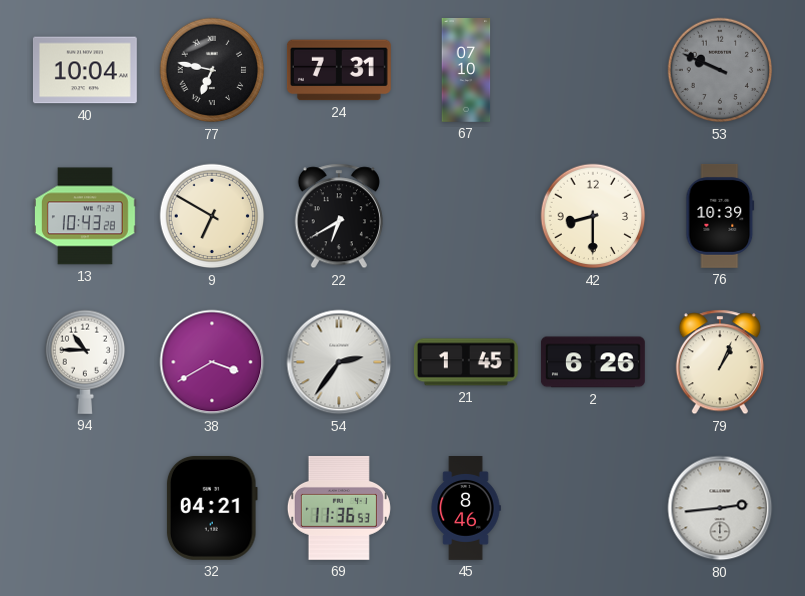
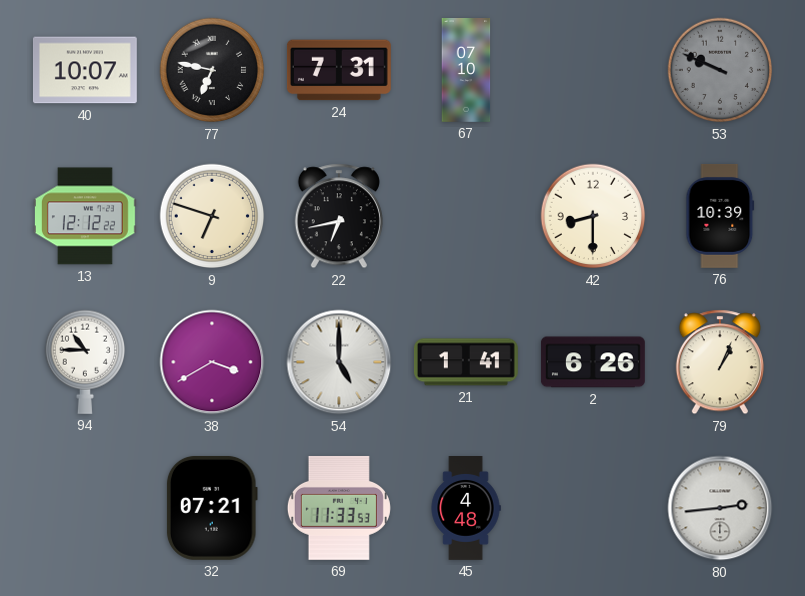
40: 10:04 -> 10:07 (85, 70)
13: 10:43 -> 12:12 (85, 216)
9: 6:50 -> 6:48 (212, 216)
22: 6:40 -> 6:43 (339, 216)
54: 2:36 -> 5:00 (339, 362)
21: 1:45 -> 1:41 (466, 362)
32: 04:21 -> 07:21 (212, 508)
69: 11:36 -> 11:33 (339, 508)
45: 8:46 -> 4:48 (466, 509)
